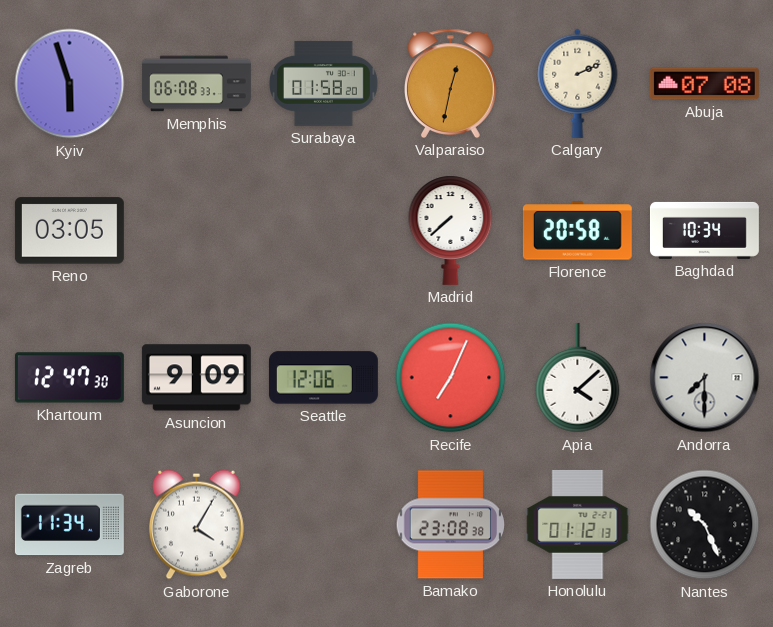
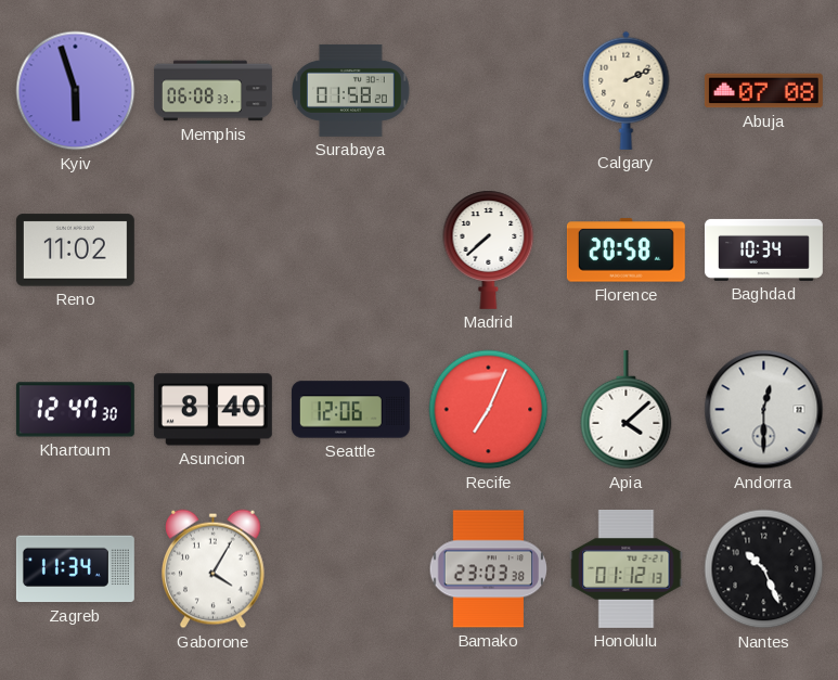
Valparaiso: 12:32 -> none (450, 83)
Reno: 03:05 -> 11:02 (75, 251)
Asuncion: 9:09 -> 8:40 (212, 410)
Andorra: 7:30 -> 12:30 (764, 410)
Bamako: 23:08 -> 23:03 (488, 569)
